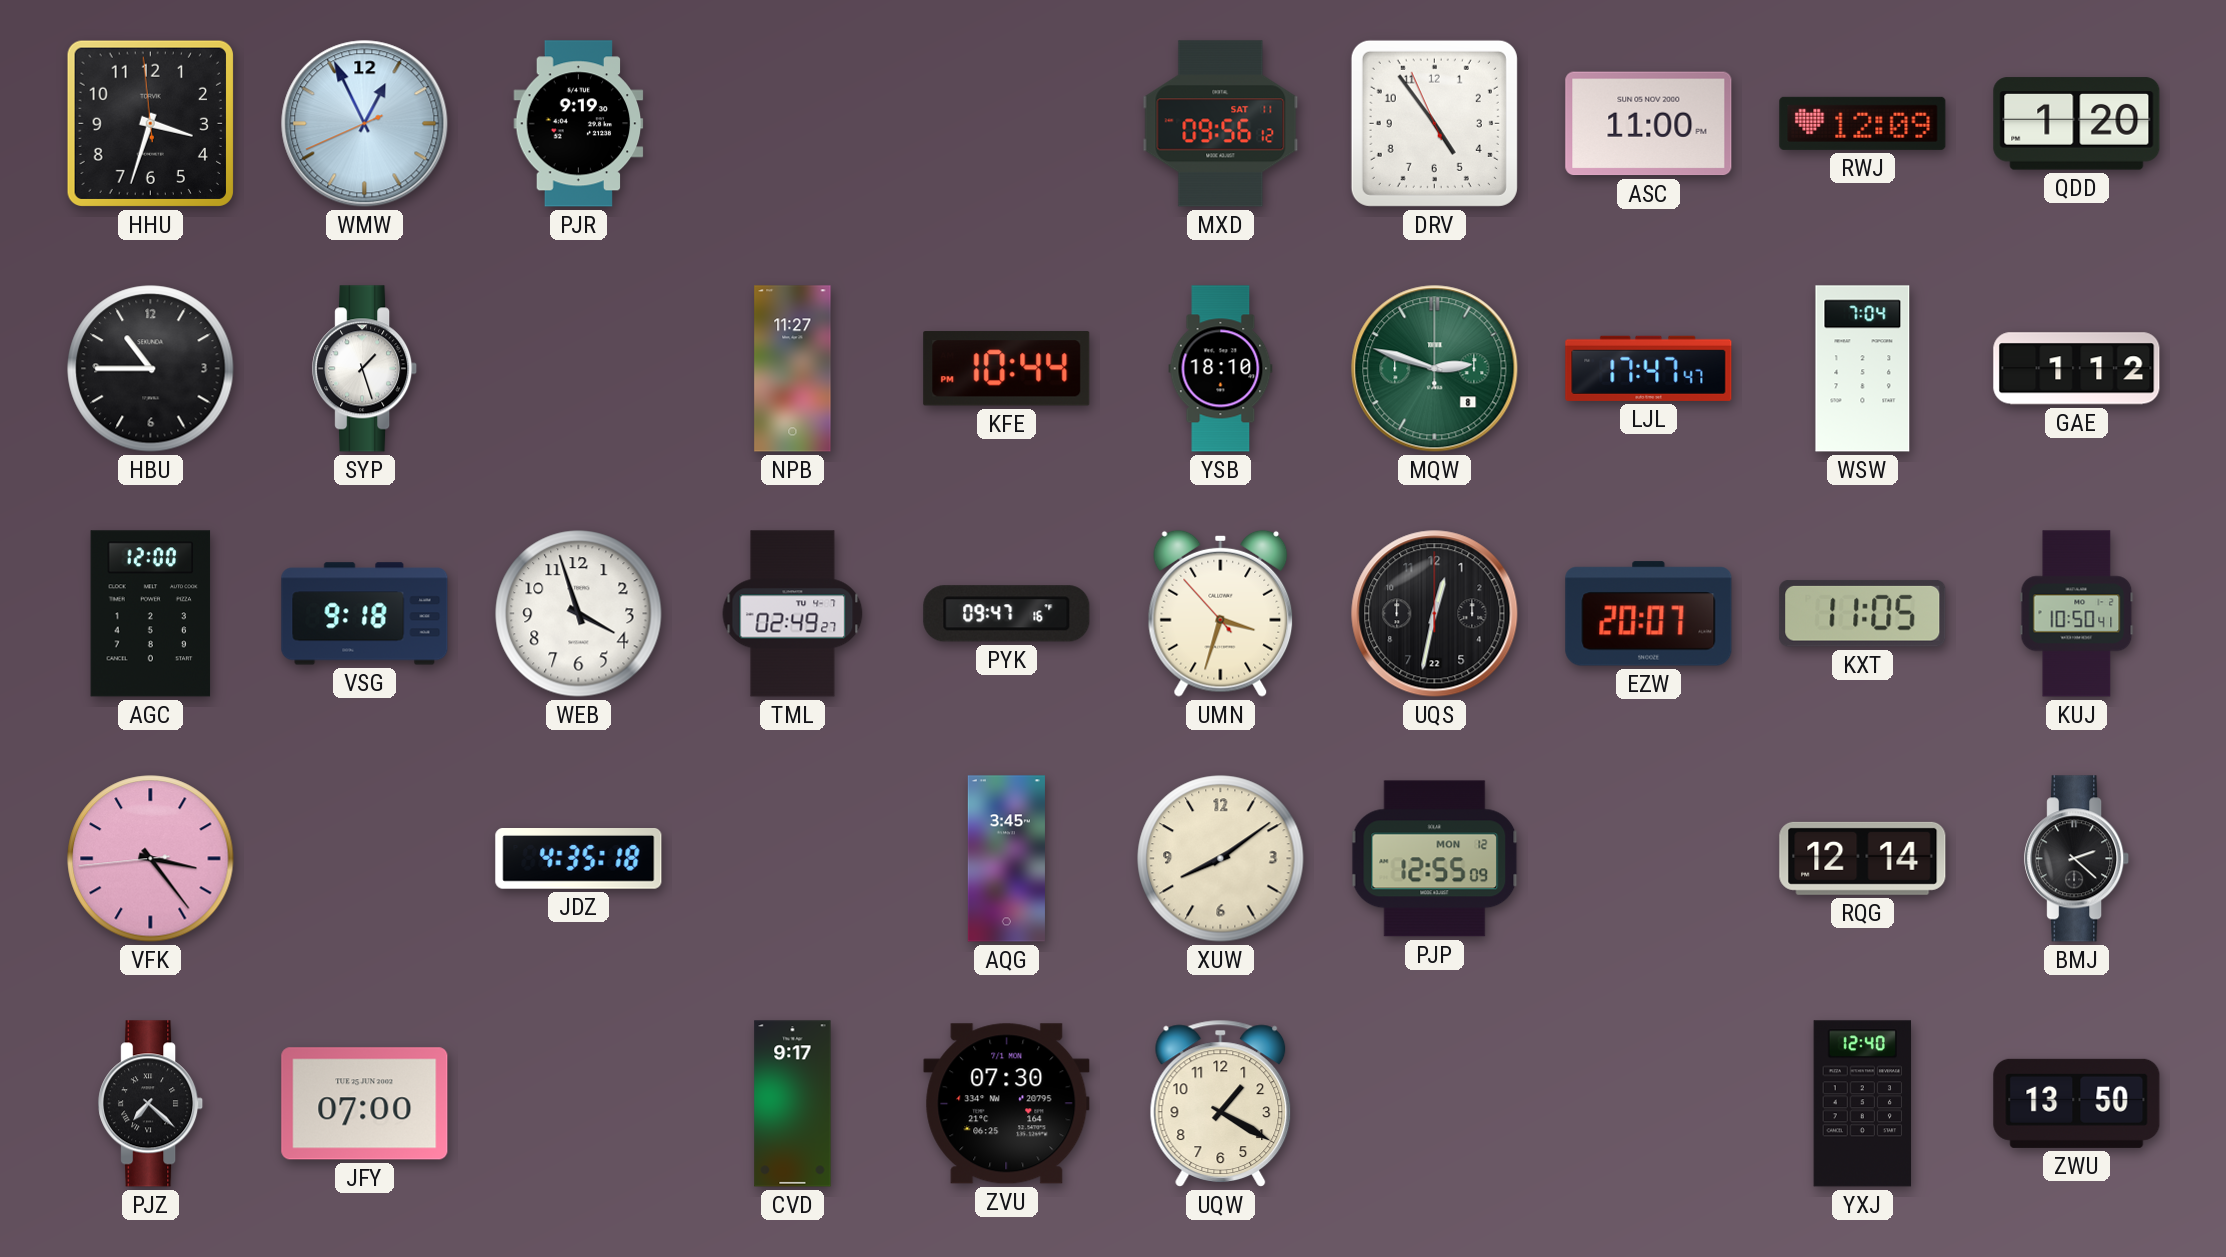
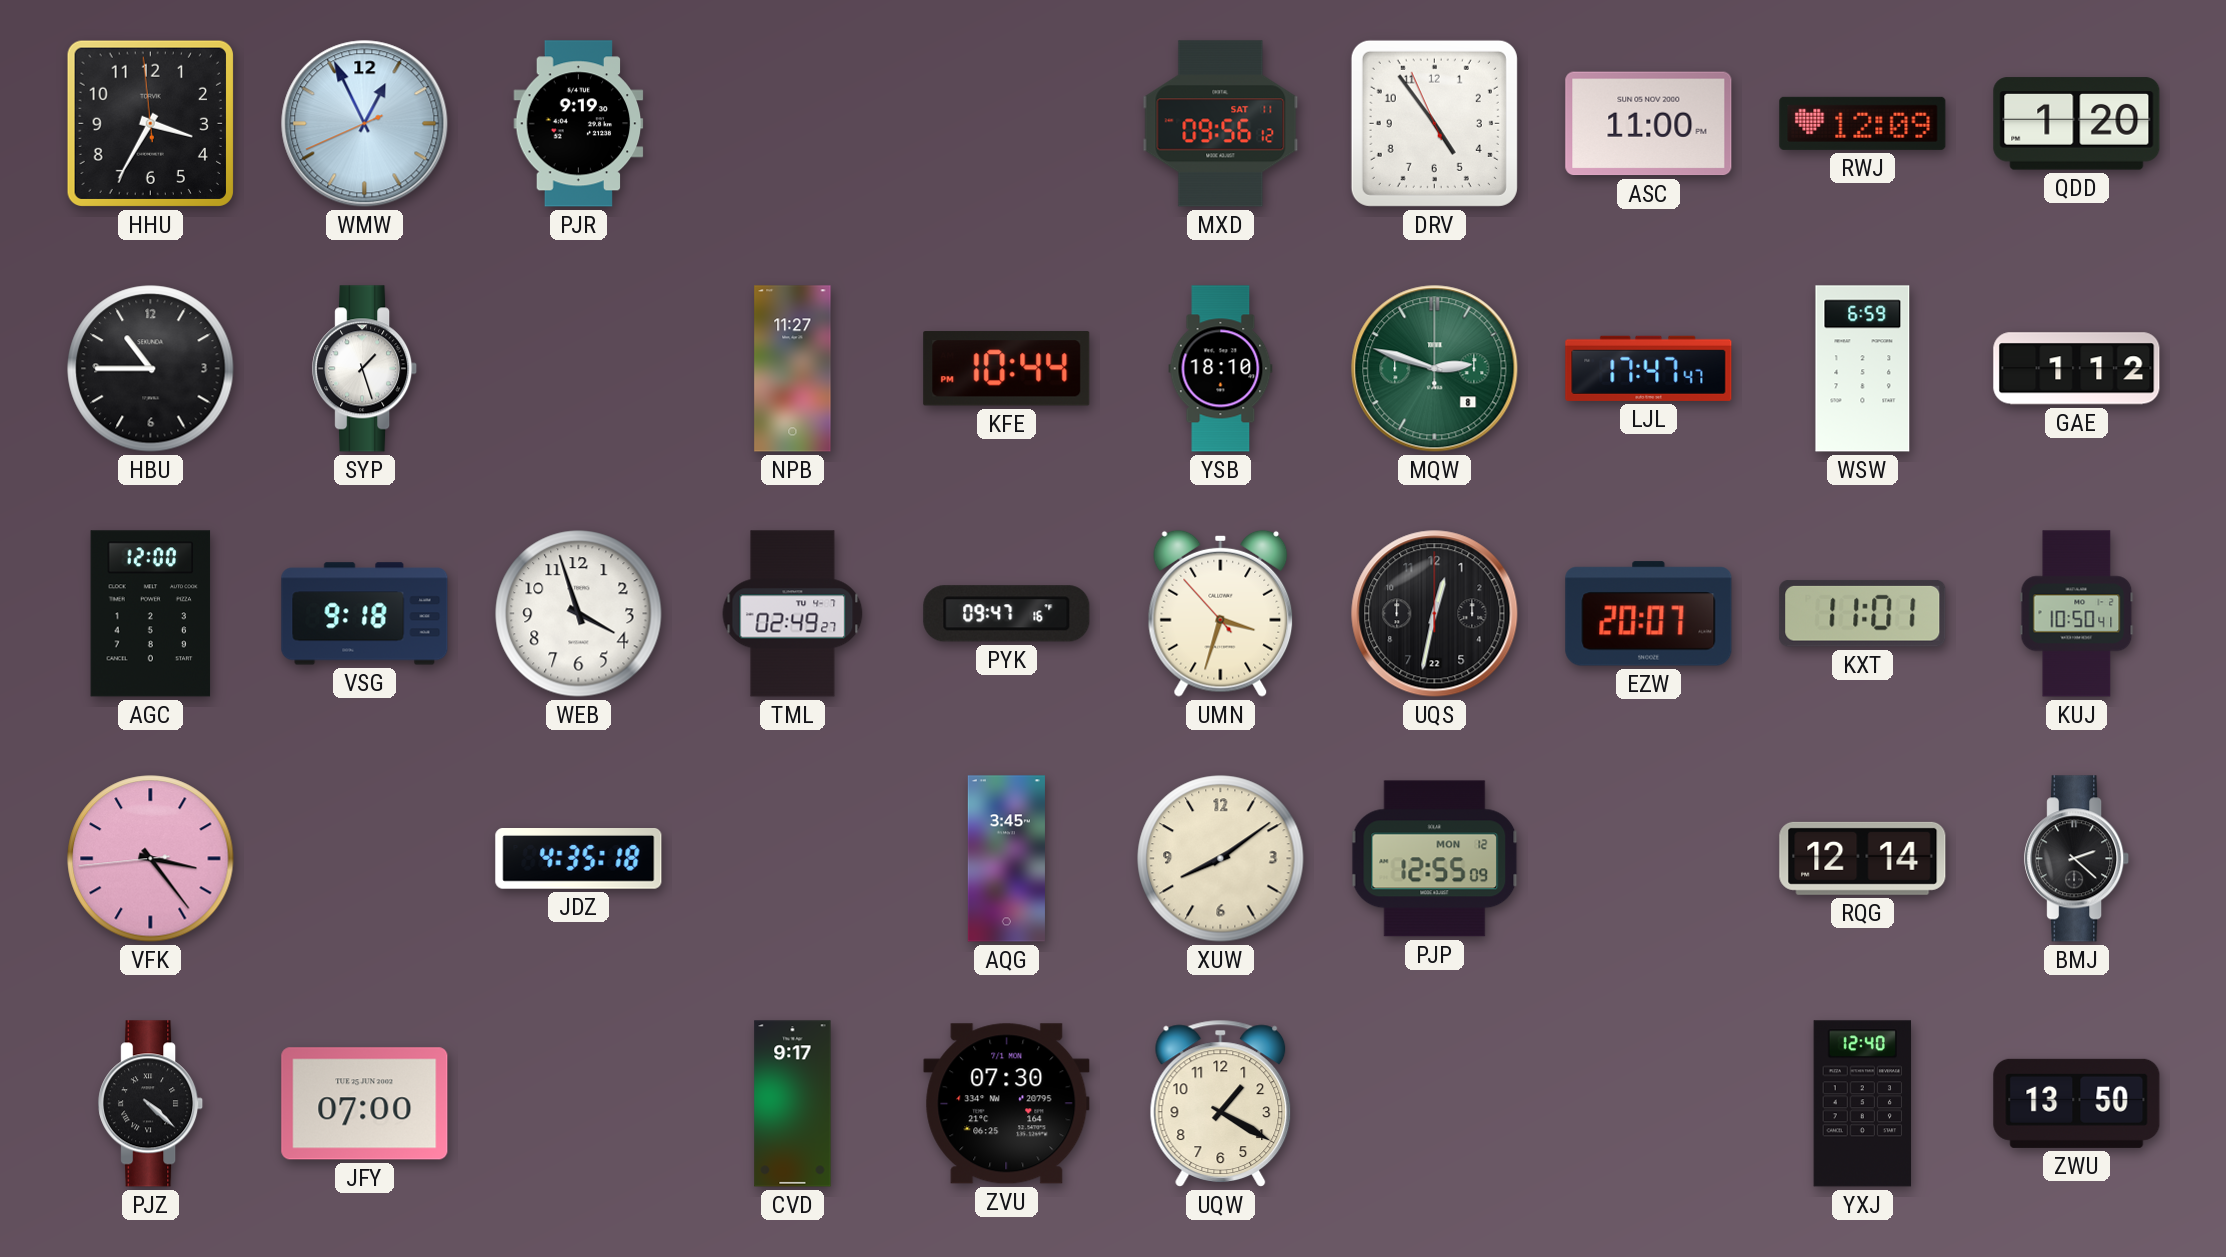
HHU: 3:32 -> 3:34 (150, 123)
WSW: 7:04 -> 6:59 (1863, 369)
KXT: 11:05 -> 11:01 (1863, 613)
PJZ: 7:22 -> 4:22 (151, 1104)
